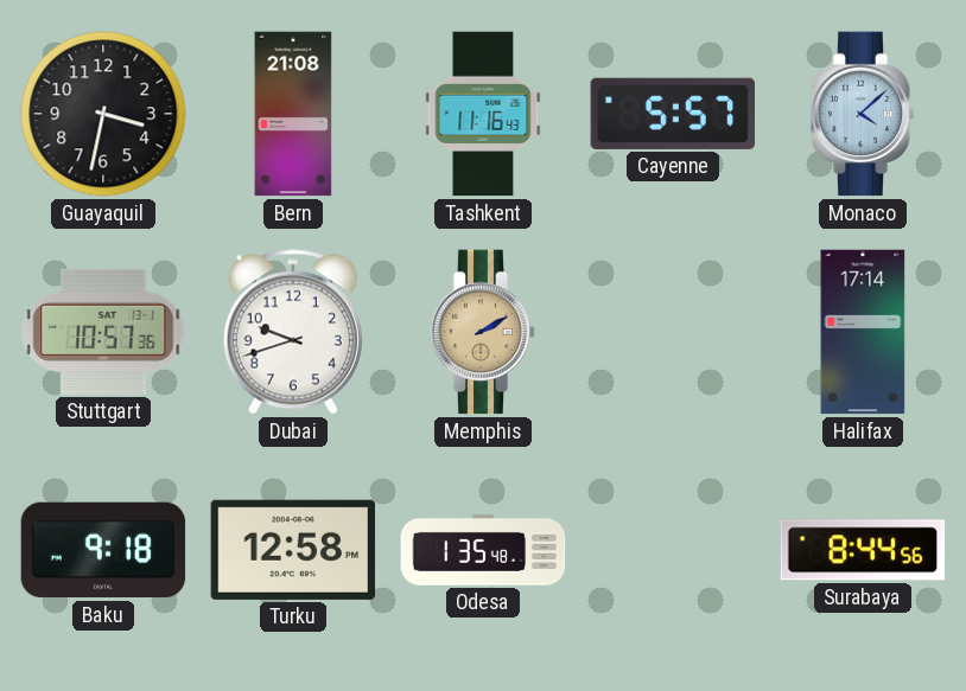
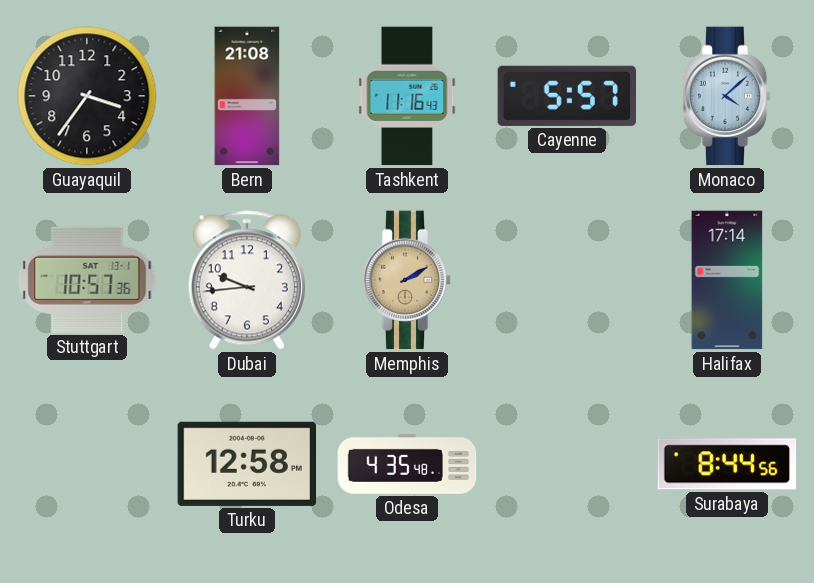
Guayaquil: 3:32 -> 3:36 (87, 96)
Dubai: 9:42 -> 9:44 (247, 280)
Baku: 9:18 -> none (103, 550)
Odesa: 1:35 -> 4:35 (407, 464)
